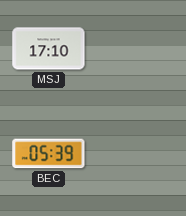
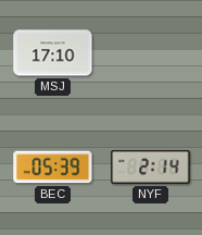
NYF: none -> 2:14 (151, 168)
